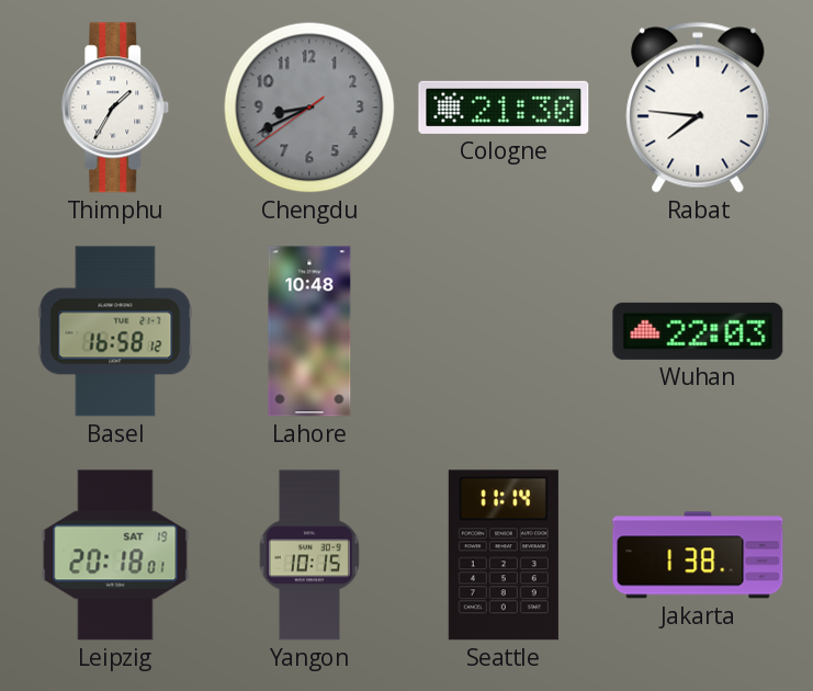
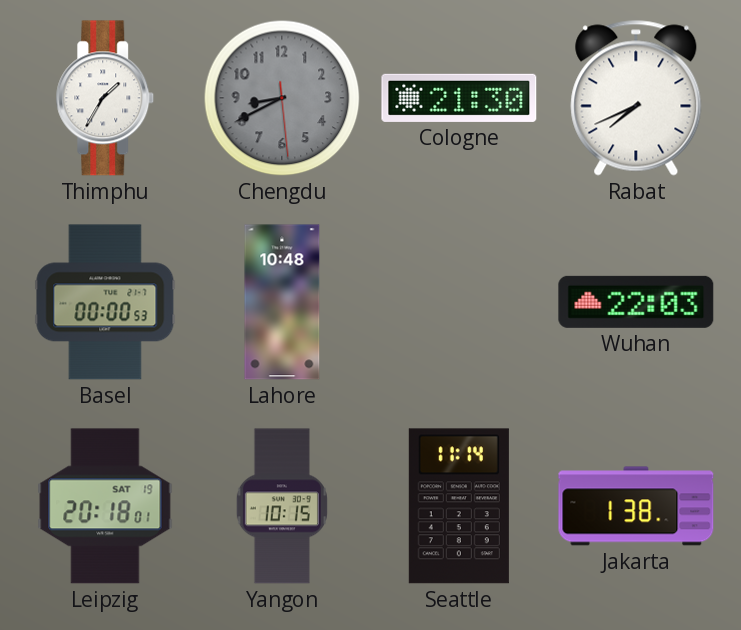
Chengdu: 8:40:39 -> 8:40:29 (282, 98)
Rabat: 7:46 -> 7:41 (636, 98)
Basel: 16:58 -> 00:00 (105, 302)
